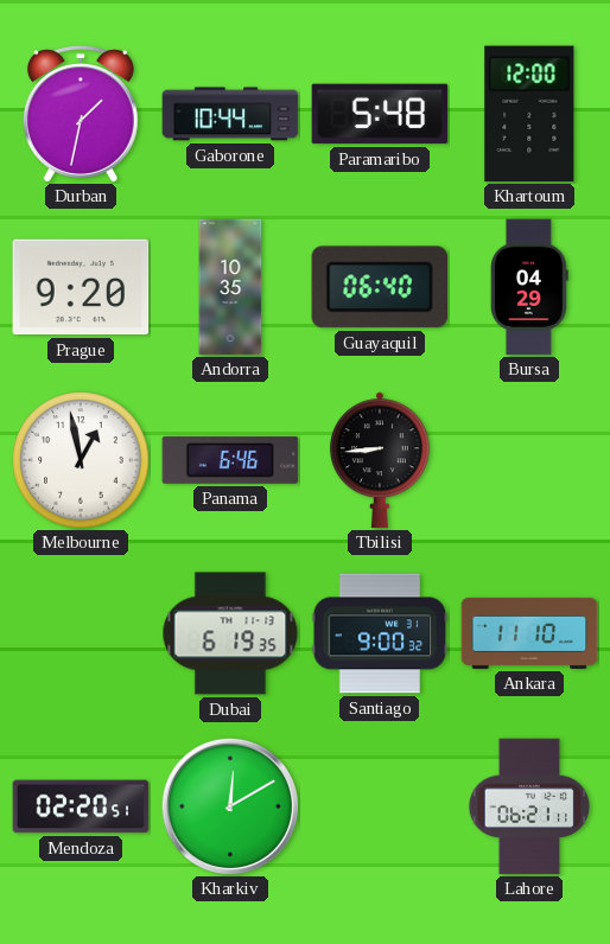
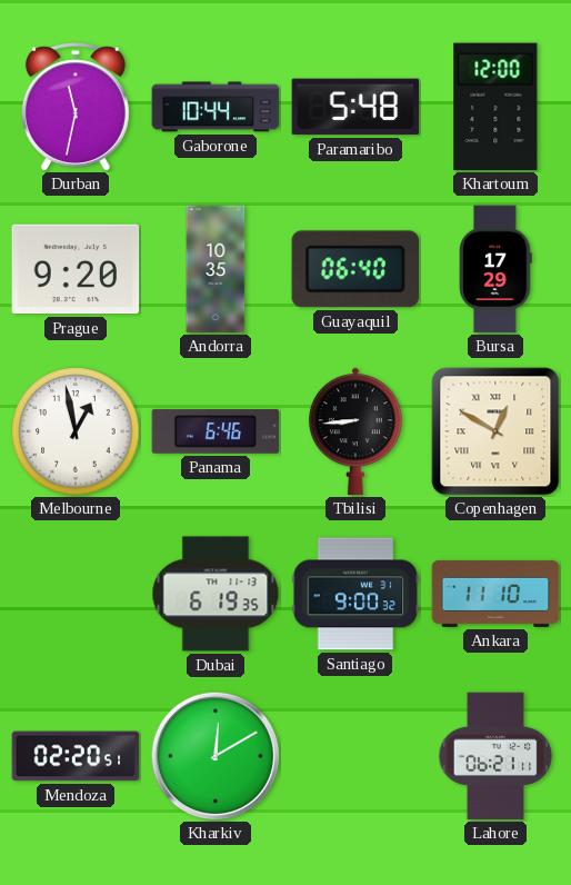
Durban: 1:32 -> 11:32 (76, 107)
Bursa: 04:29 -> 17:29 (497, 269)
Copenhagen: none -> 12:50 (495, 431)
